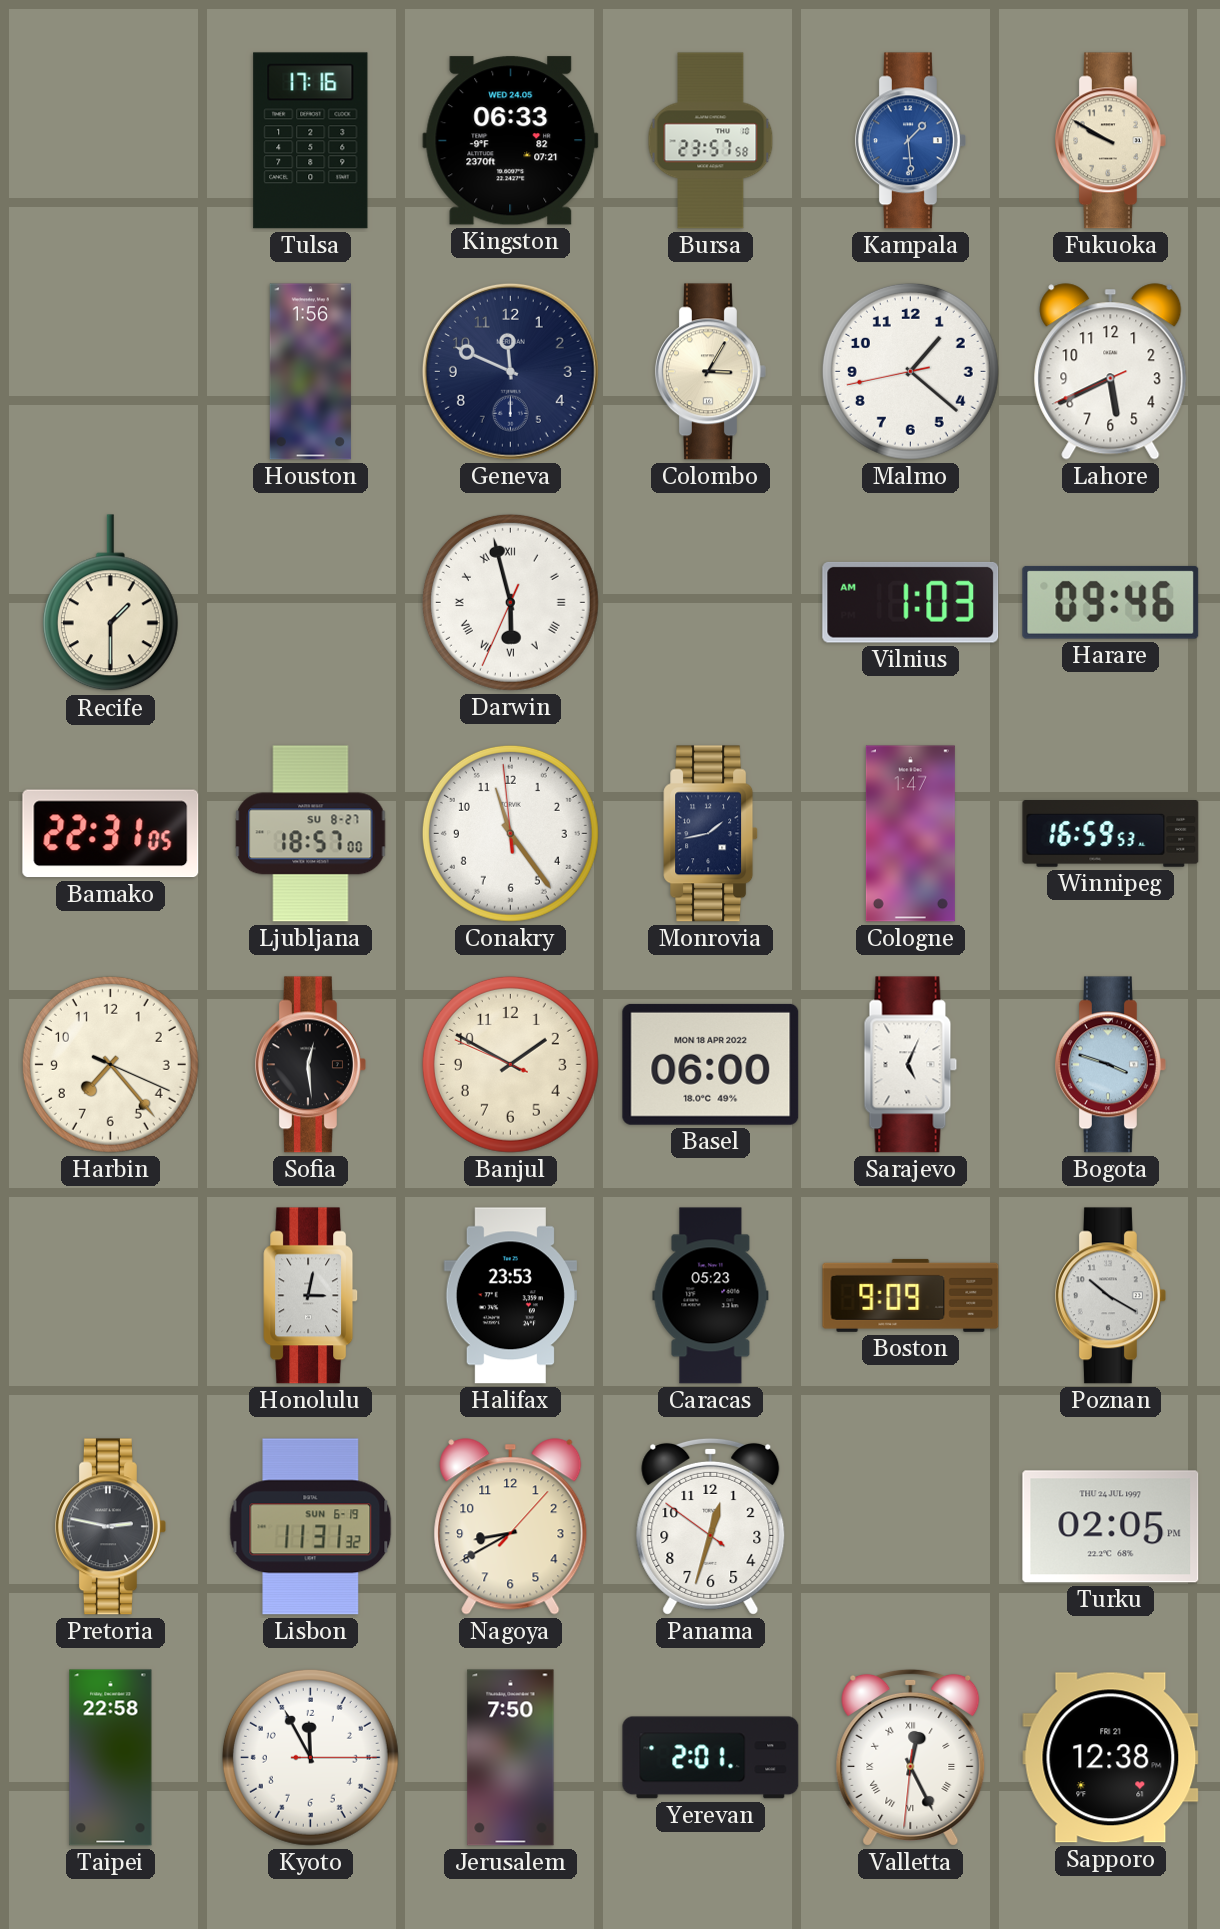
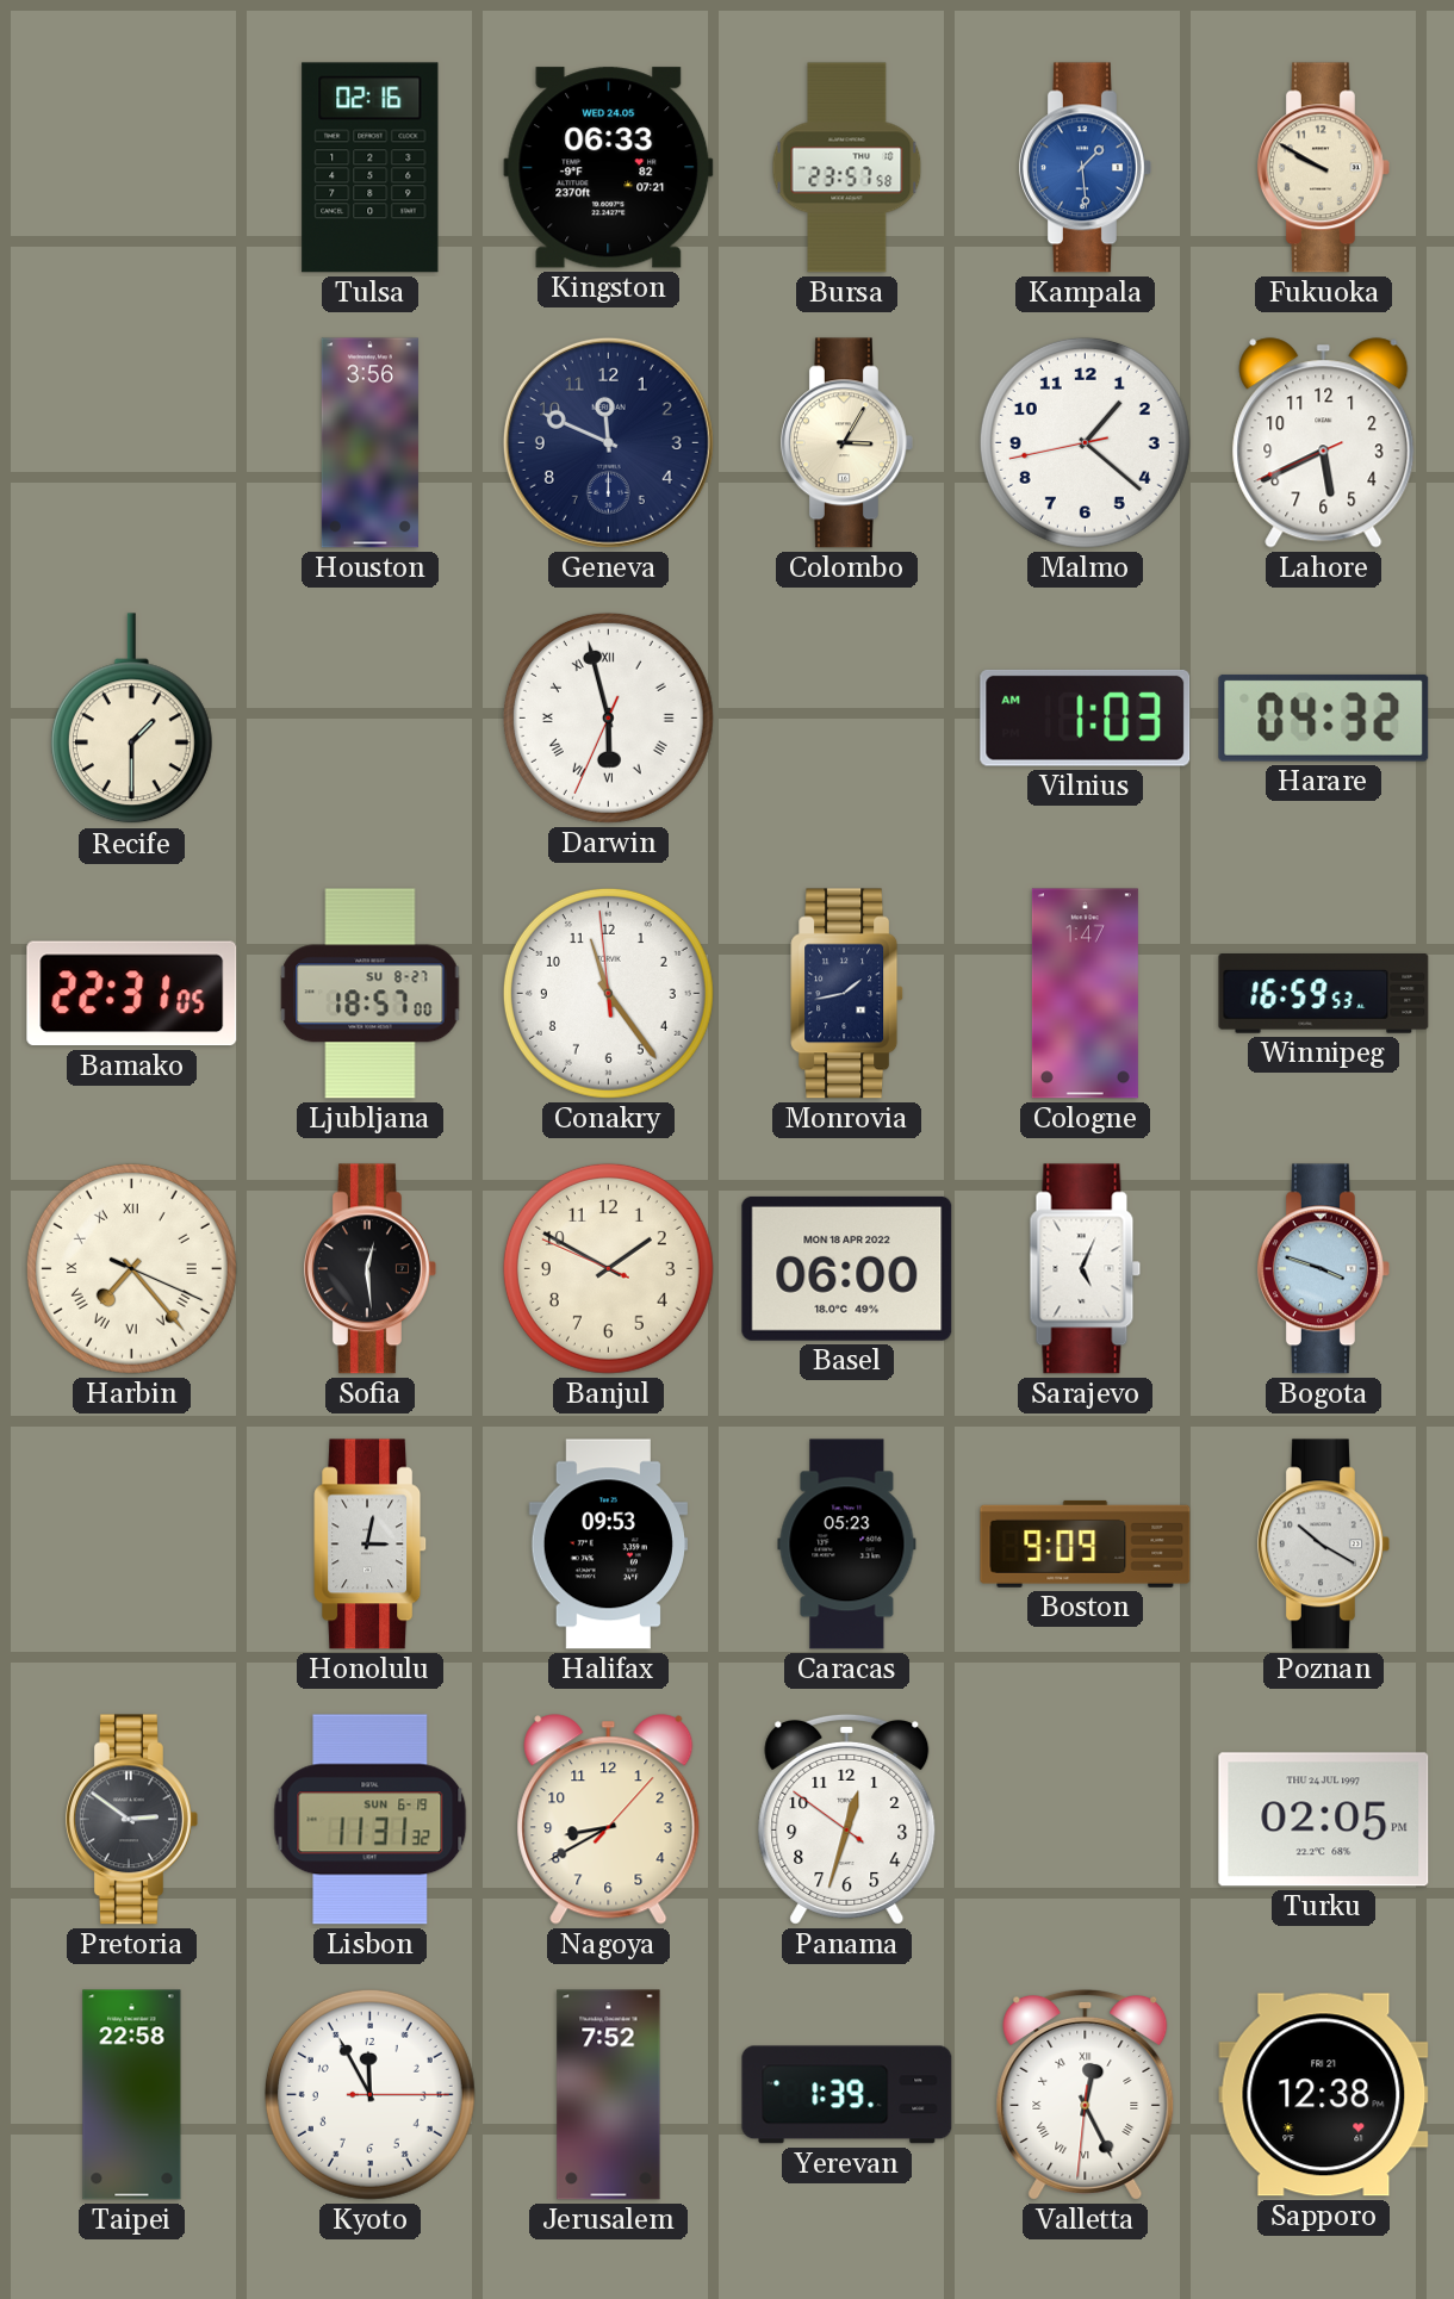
Tulsa: 17:16 -> 02:16 (371, 168)
Houston: 1:56 -> 3:56 (369, 443)
Harare: 09:46 -> 04:32 (1324, 717)
Harbin numerals: Arabic -> Roman (131, 1268)
Halifax: 23:53 -> 09:53 (608, 1545)
Pretoria: 2:47 -> 2:51 (131, 1820)
Jerusalem: 7:50 -> 7:52 (609, 2095)
Yerevan: 2:01 -> 1:39 (847, 2095)
